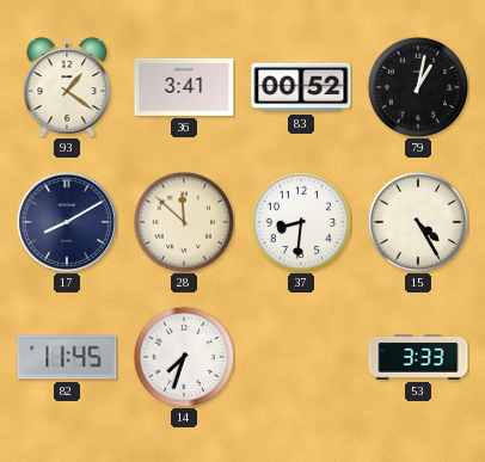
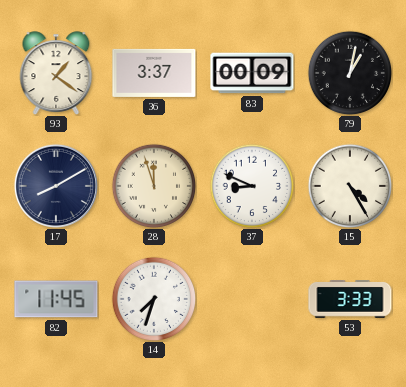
36: 3:41 -> 3:37 (154, 73)
83: 00:52 -> 00:09 (252, 73)
28: 11:52 -> 11:57 (154, 186)
37: 8:31 -> 8:49 (252, 186)
